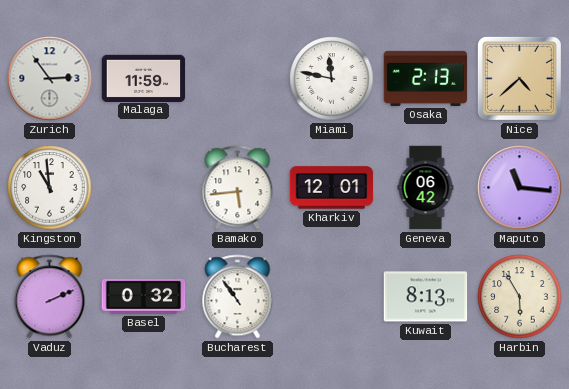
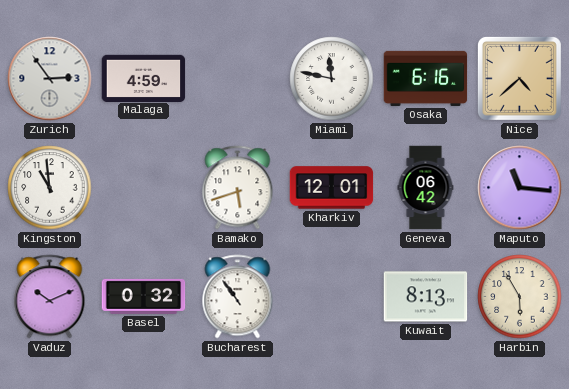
Malaga: 11:59 -> 4:59 (144, 78)
Osaka: 2:13 -> 6:16 (426, 78)
Bamako: 5:44 -> 5:42 (238, 188)
Vaduz: 2:11 -> 10:11 (50, 297)
